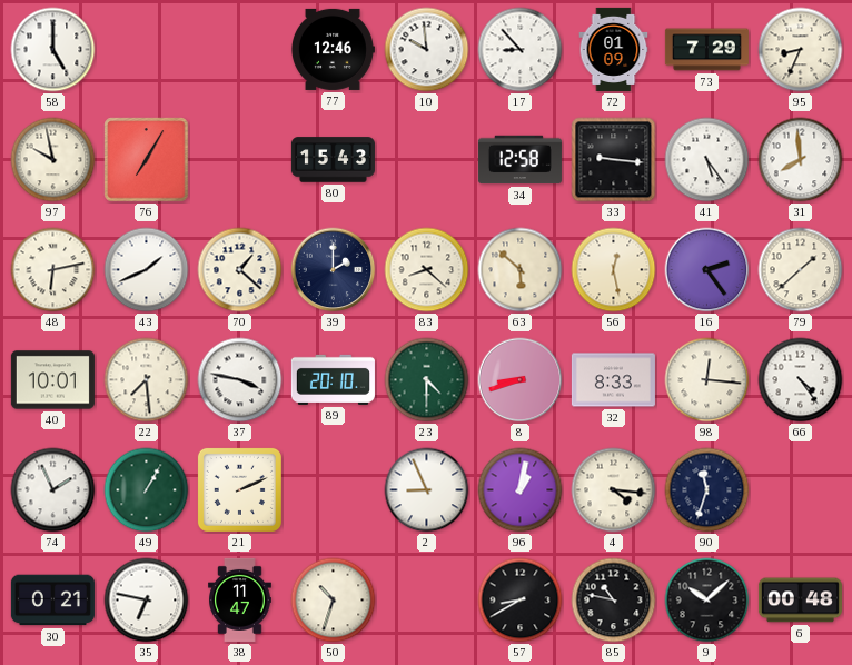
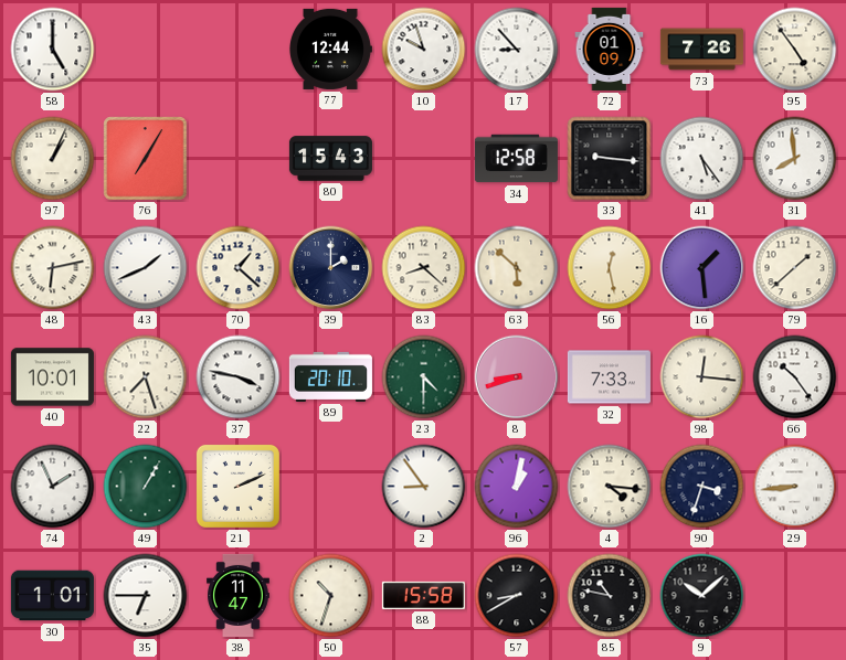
77: 12:46 -> 12:44 (330, 49)
10: 9:59 -> 9:57 (424, 50)
73: 7:29 -> 7:26 (701, 50)
95: 8:34 -> 4:54 (795, 50)
97: 9:58 -> 1:04 (53, 159)
16: 2:24 -> 1:29 (702, 268)
22: 7:29 -> 7:27 (146, 377)
32: 8:33 -> 7:33 (609, 377)
66: 4:24 -> 10:24 (795, 377)
2: 8:56 -> 8:54 (424, 487)
90: 11:33 -> 3:33 (702, 487)
29: none -> 8:44 (795, 487)
30: 0:21 -> 1:01 (52, 596)
35: 6:47 -> 6:45 (146, 596)
88: none -> 15:58 (423, 595)
6: 00:48 -> none (800, 601)
